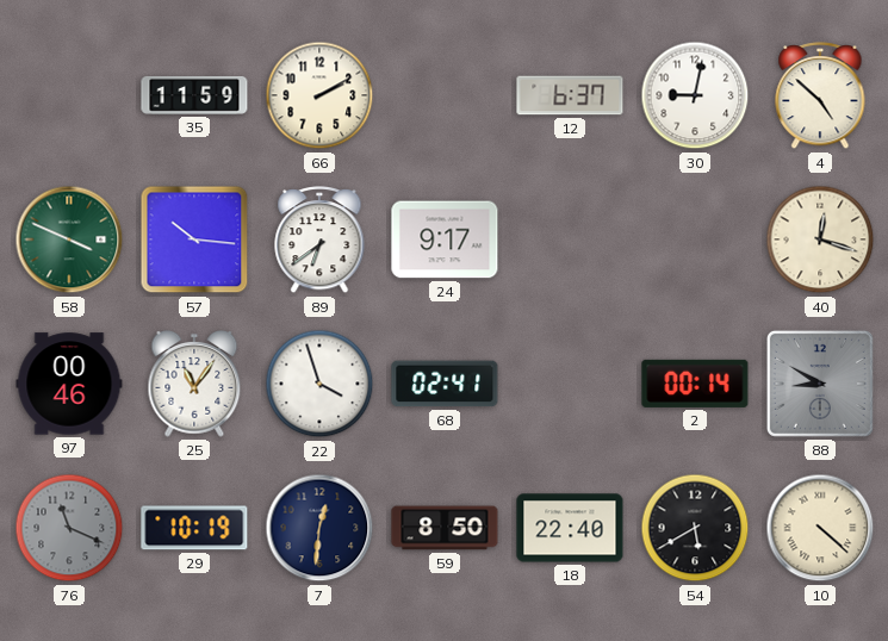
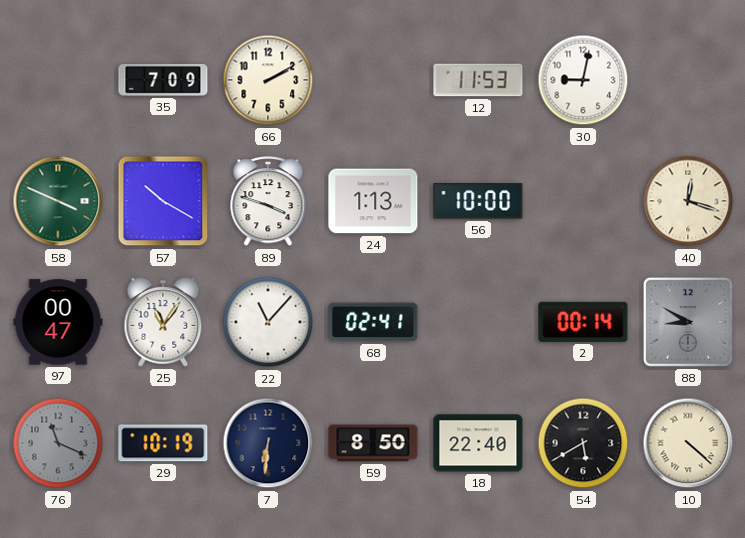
35: 11:59 -> 7:09 (163, 80)
12: 6:37 -> 11:53 (478, 80)
4: 4:52 -> none (820, 97)
57: 10:16 -> 10:20 (163, 201)
89: 6:39 -> 3:48 (268, 202)
24: 9:17 -> 1:13 (373, 201)
56: none -> 10:00 (478, 201)
97: 00:46 -> 00:47 (58, 322)
22: 3:57 -> 11:07 (268, 322)
7: 12:31 -> 6:31 (268, 443)
